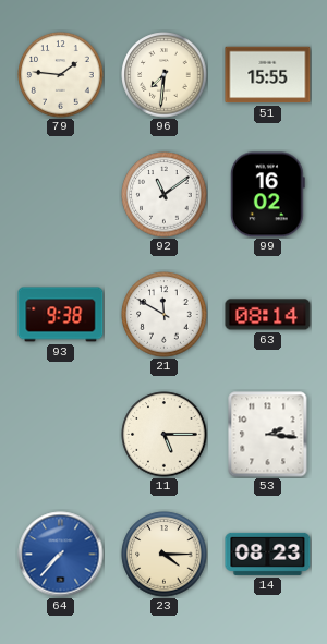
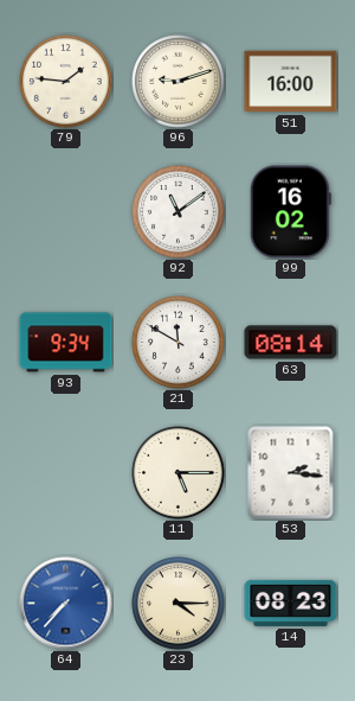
96: 7:31 -> 9:12 (179, 82)
51: 15:55 -> 16:00 (291, 82)
93: 9:38 -> 9:34 (66, 343)
